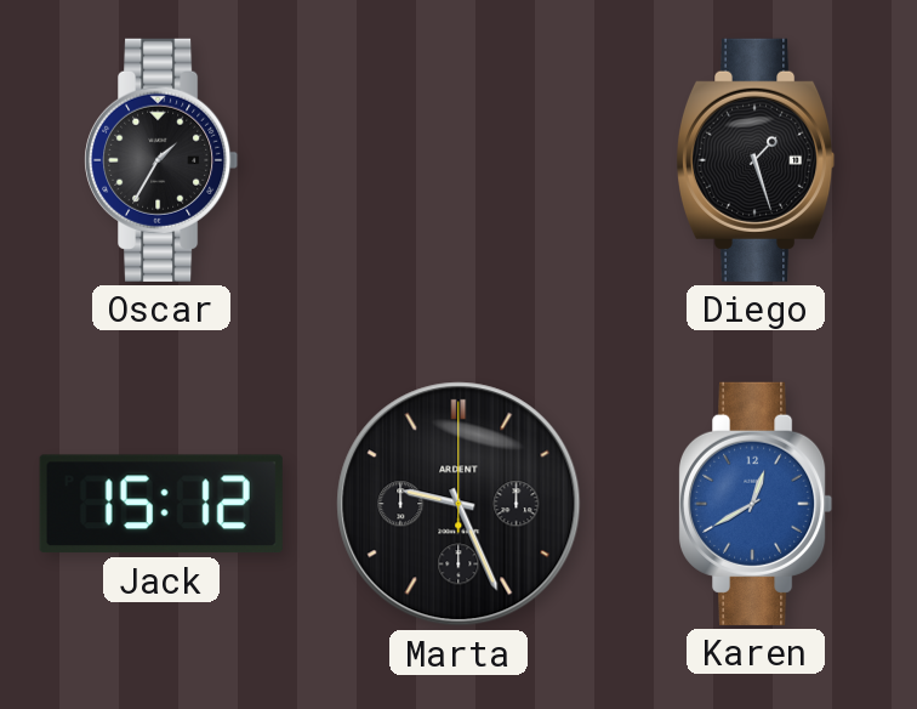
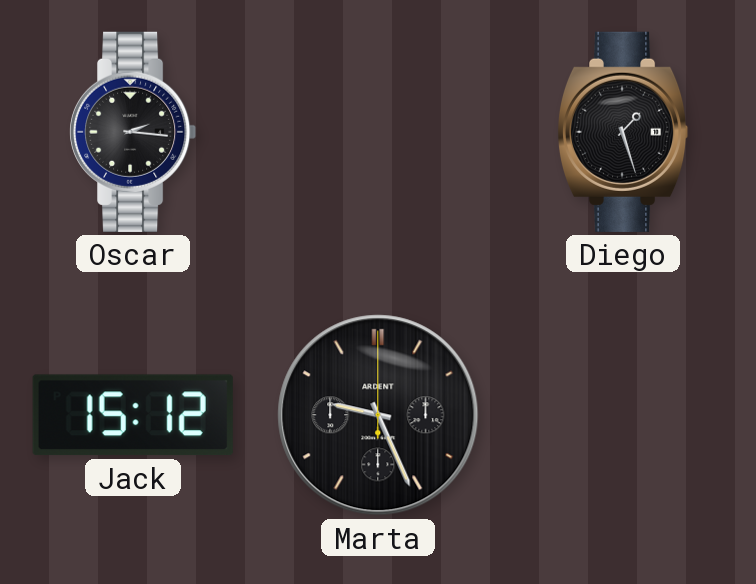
Oscar: 1:35 -> 2:16 (134, 132)
Karen: 12:40 -> none (757, 504)
